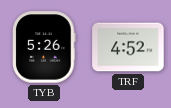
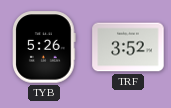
TRF: 4:52 -> 3:52 (128, 47)
